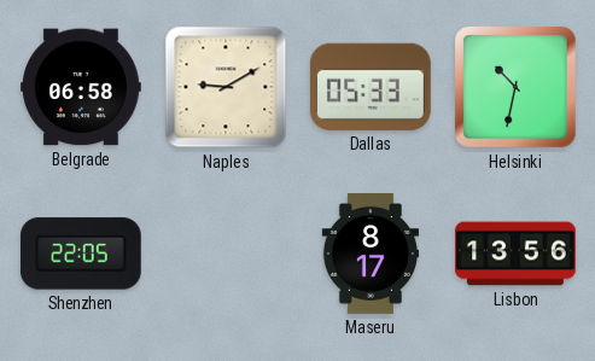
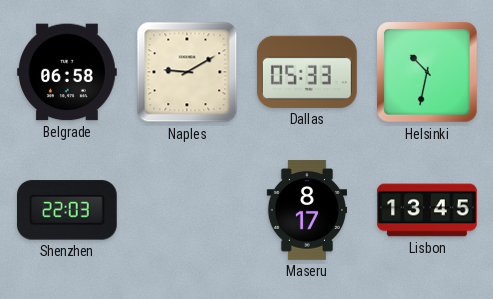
Shenzhen: 22:05 -> 22:03 (67, 210)
Lisbon: 13:56 -> 13:45 (427, 210)
